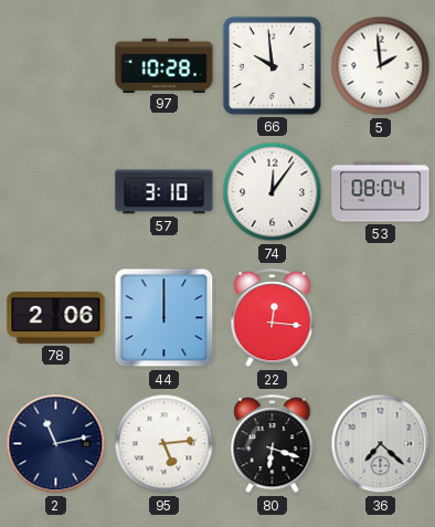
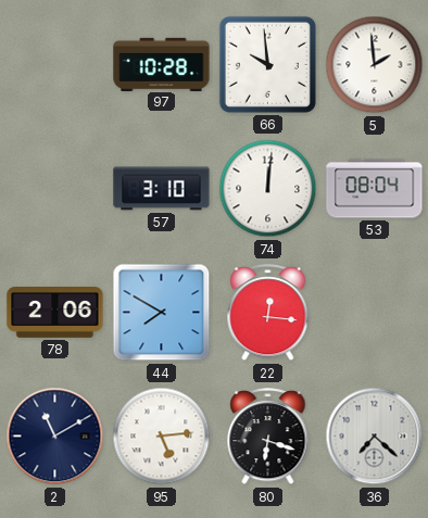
74: 12:06 -> 12:01 (268, 189)
44: 12:00 -> 7:50 (162, 313)
2: 11:13 -> 11:10 (55, 437)
